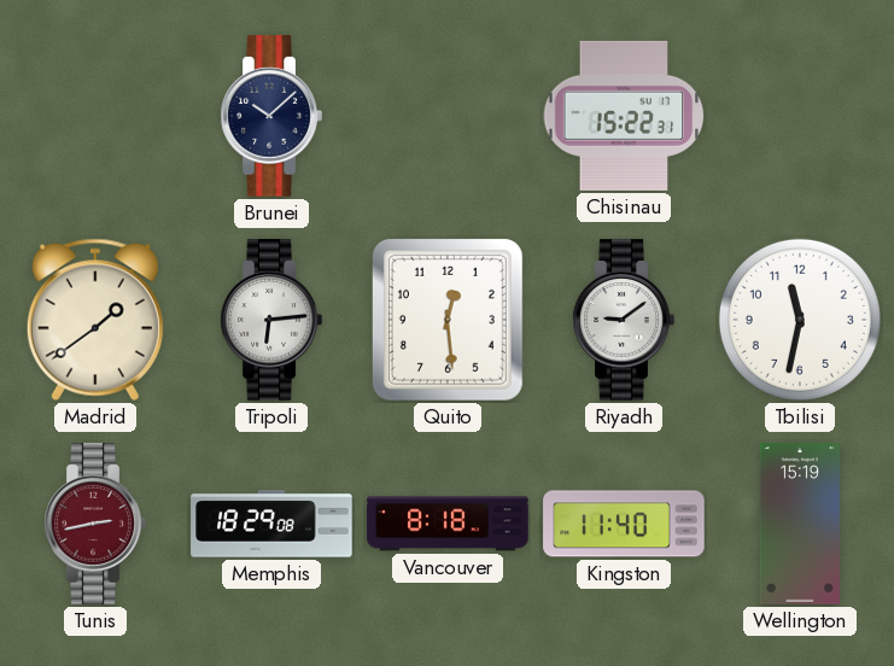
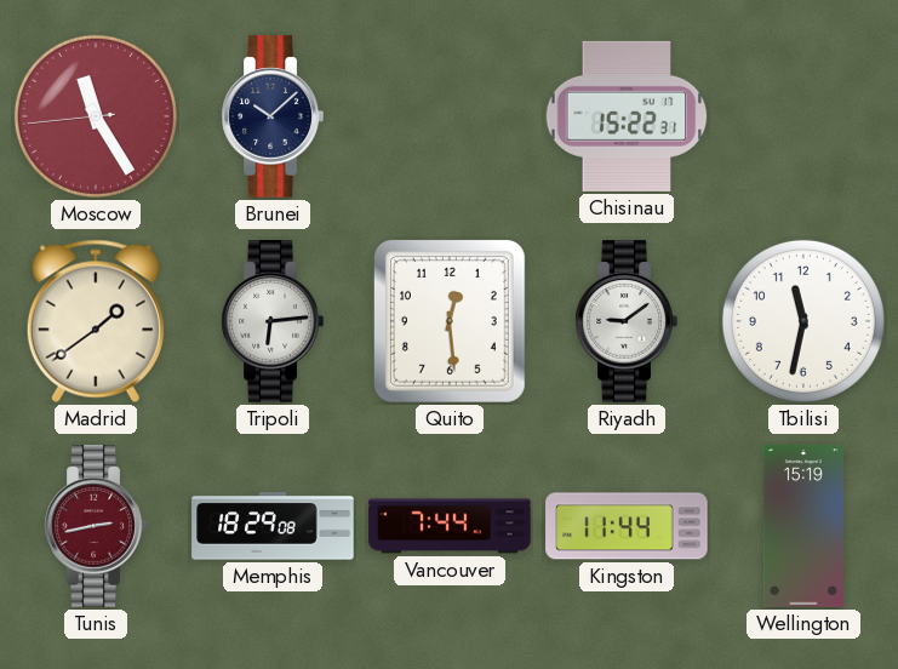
Moscow: none -> 11:24 (96, 116)
Vancouver: 8:18 -> 7:44 (450, 526)
Kingston: 11:40 -> 11:44 (627, 526)
